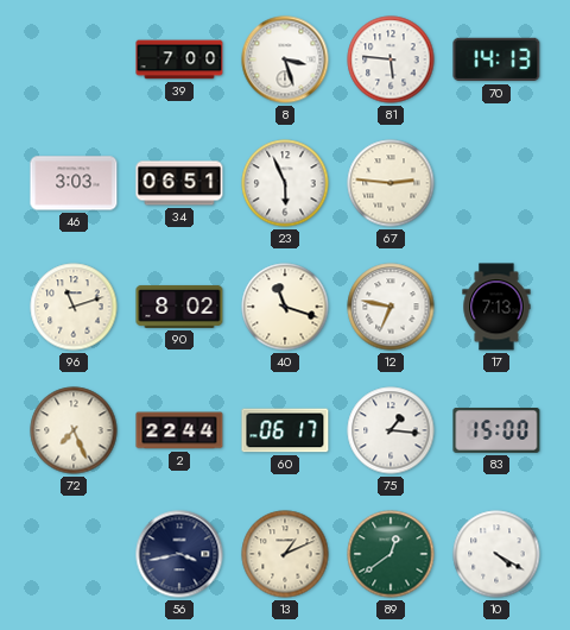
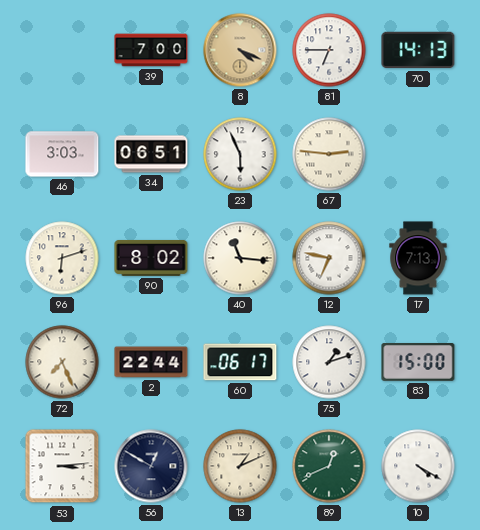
8: 3:27 -> 4:19 (240, 50)
8 dial: white -> champagne (240, 50)
81: 5:46 -> 6:45 (329, 50)
96: 11:12 -> 6:12 (62, 258)
40: 11:18 -> 11:16 (240, 258)
75: 1:16 -> 1:12 (329, 362)
53: none -> 3:14 (62, 466)
56: 3:43 -> 12:50 (151, 466)
89: 12:39 -> 12:41 (329, 466)
